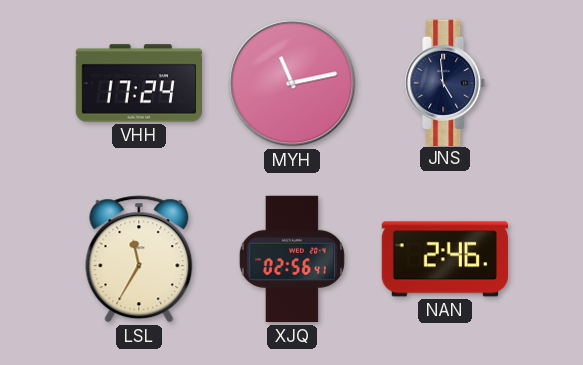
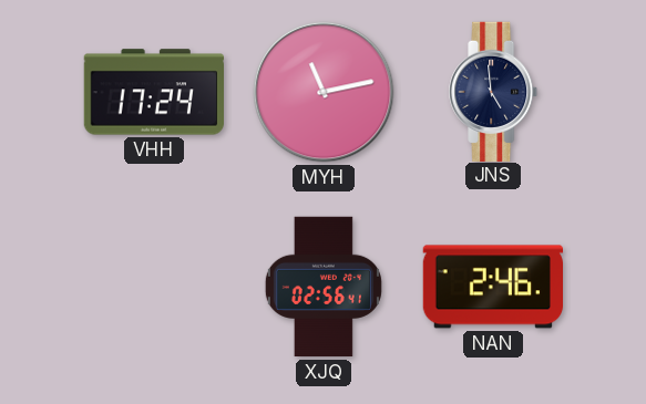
LSL: 11:35 -> none (139, 259)
